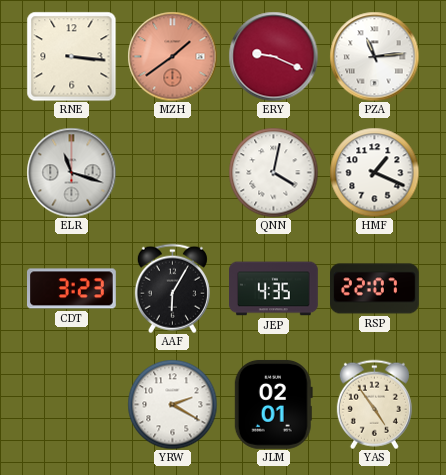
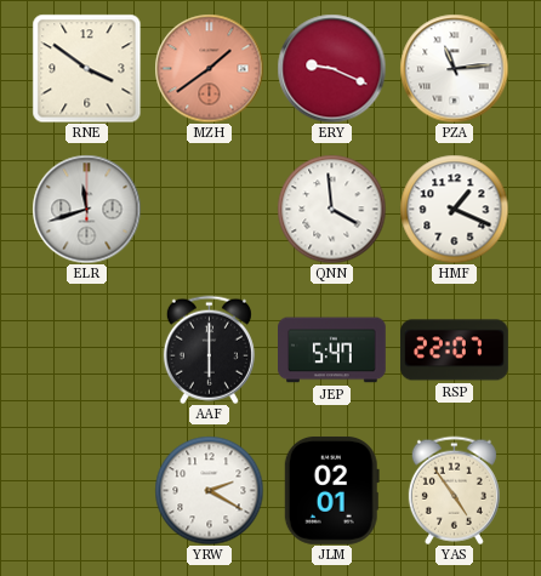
RNE: 3:16 -> 3:51 (86, 68)
ELR: 11:18 -> 11:42 (86, 209)
QNN: 4:02 -> 3:59 (331, 209)
CDT: 3:23 -> none (72, 289)
AAF: 6:05 -> 6:00 (209, 349)
JEP: 4:35 -> 5:47 (332, 350)
